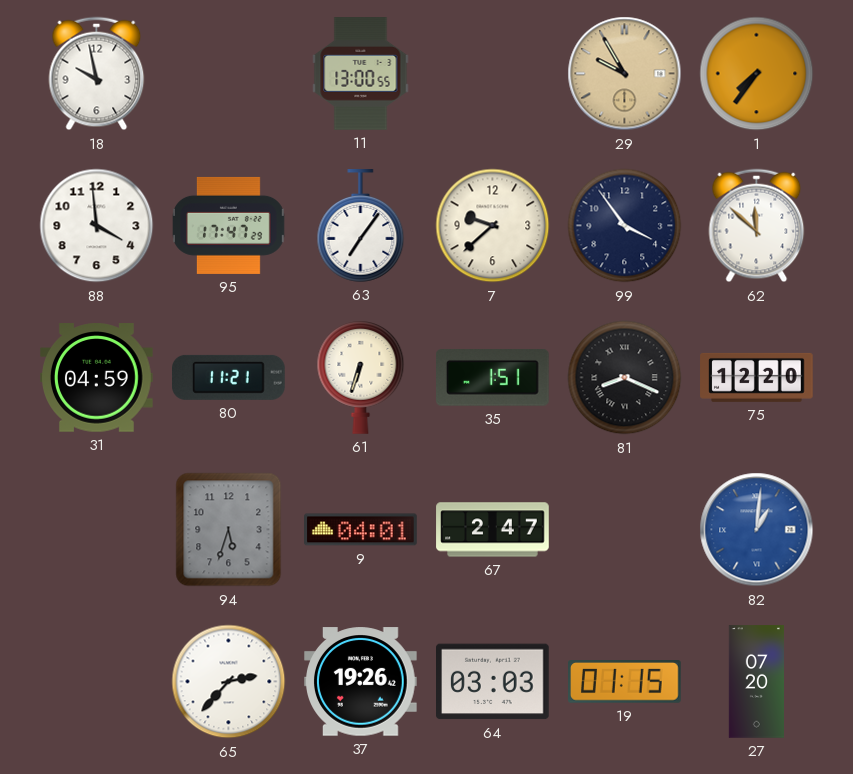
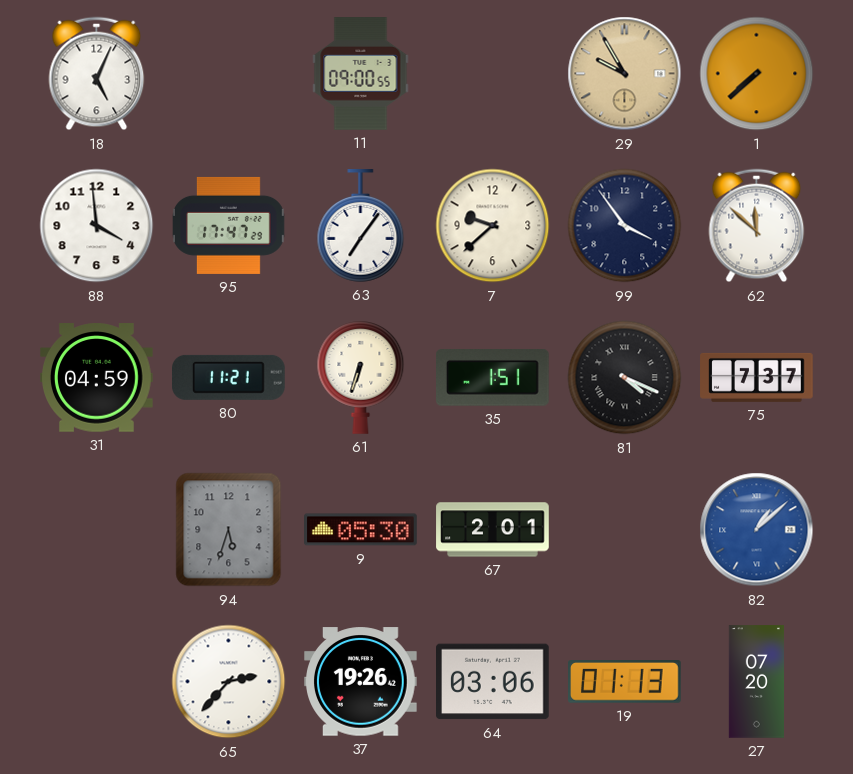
18: 9:58 -> 5:04 (97, 74)
11: 13:00 -> 09:00 (361, 74)
1: 7:36 -> 7:38 (757, 74)
81: 8:19 -> 4:19 (625, 378)
75: 12:20 -> 7:37 (757, 377)
9: 04:01 -> 05:30 (361, 530)
67: 2:47 -> 2:01 (493, 530)
82: 1:01 -> 1:08 (757, 530)
64: 03:03 -> 03:06 (493, 682)
19: 01:15 -> 01:13 (625, 682)
